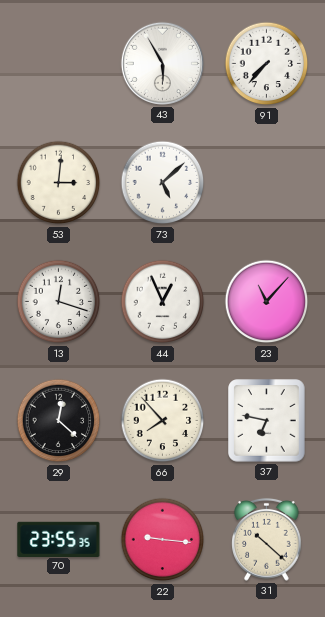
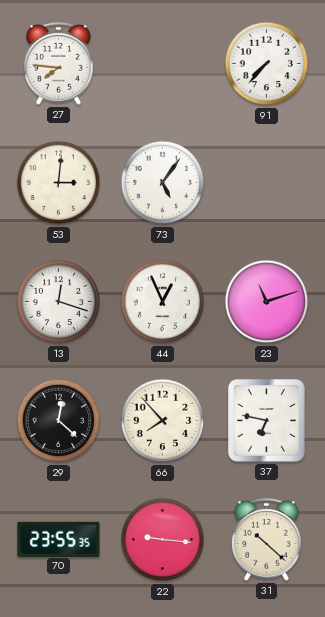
27: none -> 7:46 (59, 63)
43: 5:55 -> none (162, 63)
73: 5:08 -> 5:06 (163, 183)
23: 11:07 -> 11:12 (267, 302)
